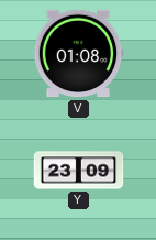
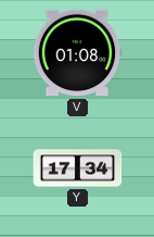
Y: 23:09 -> 17:34 (78, 169)
